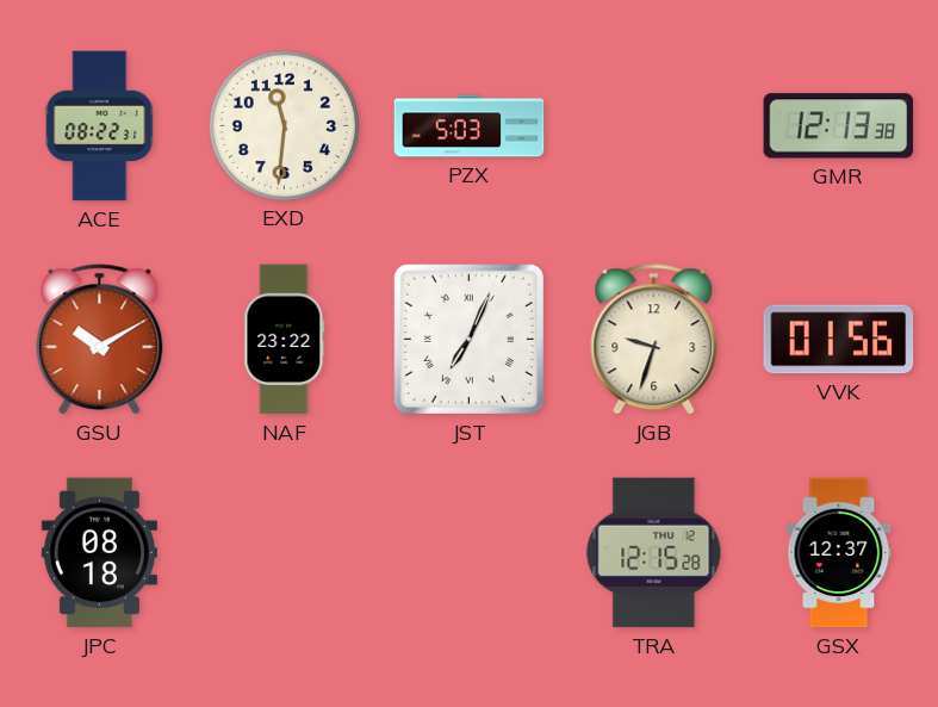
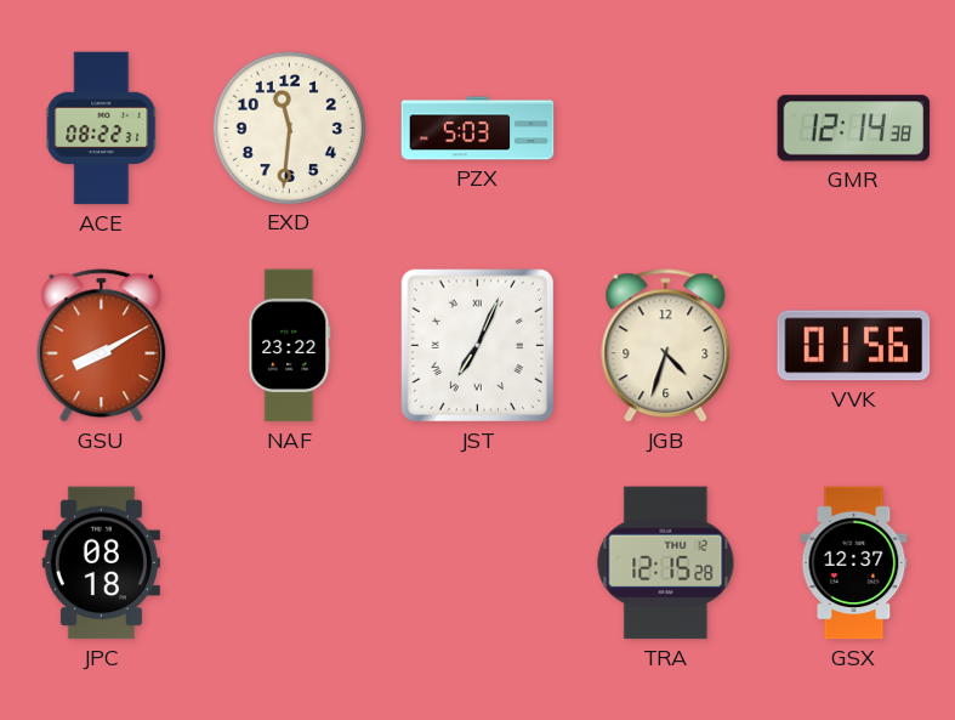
GMR: 12:13 -> 12:14 (854, 129)
GSU: 10:10 -> 8:10 (102, 346)
JGB: 9:33 -> 4:33 (666, 346)
